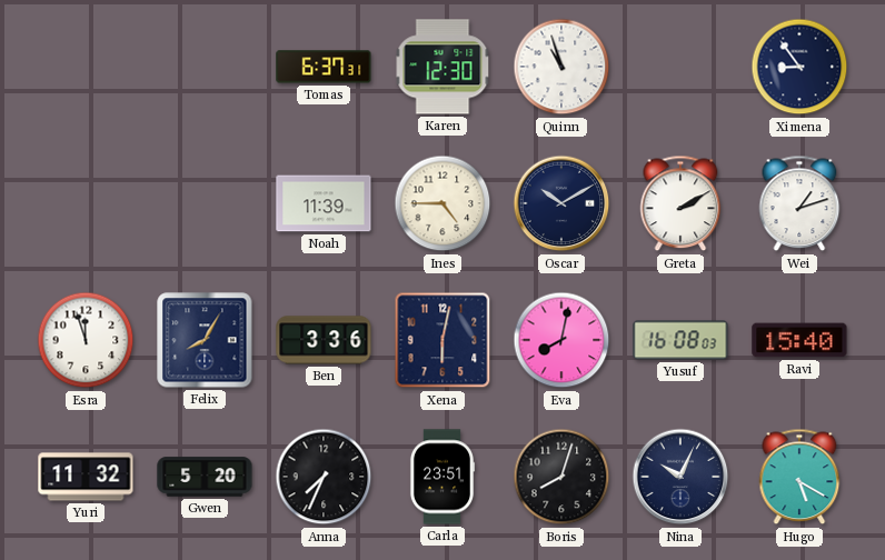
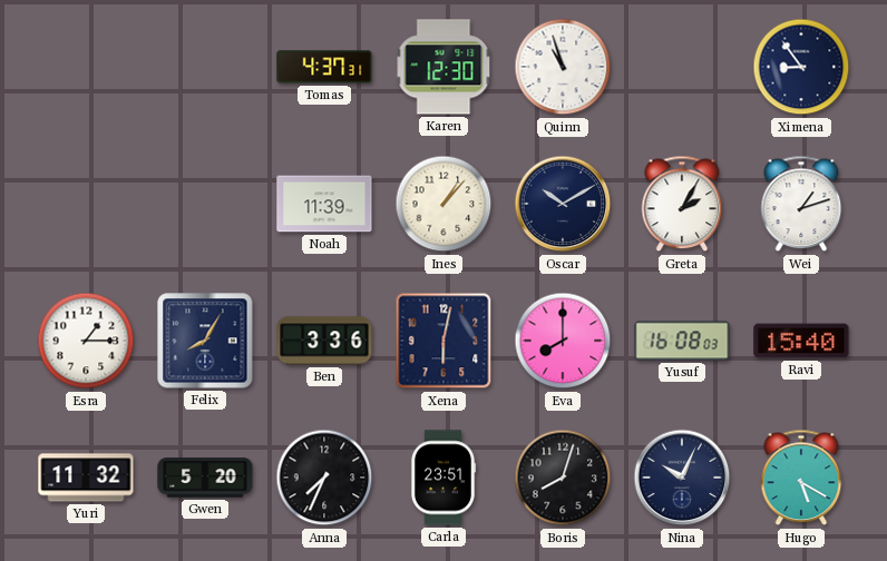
Tomas: 6:37 -> 4:37 (324, 67)
Ines: 4:45 -> 1:07 (443, 204)
Greta: 2:10 -> 2:05 (682, 204)
Esra: 11:57 -> 1:15 (86, 341)
Eva: 8:02 -> 8:00 (563, 341)
